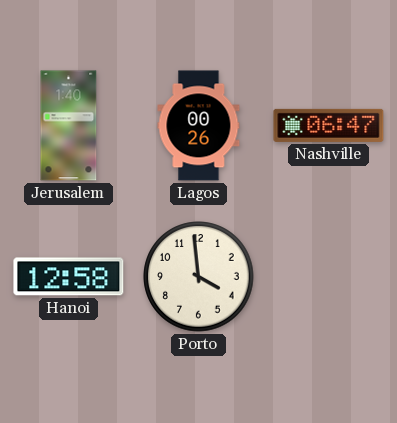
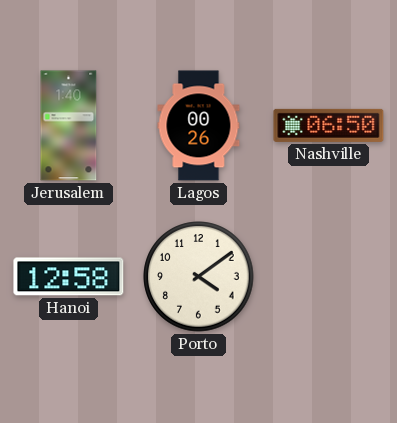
Nashville: 06:47 -> 06:50 (329, 125)
Porto: 3:59 -> 4:09 (199, 277)
